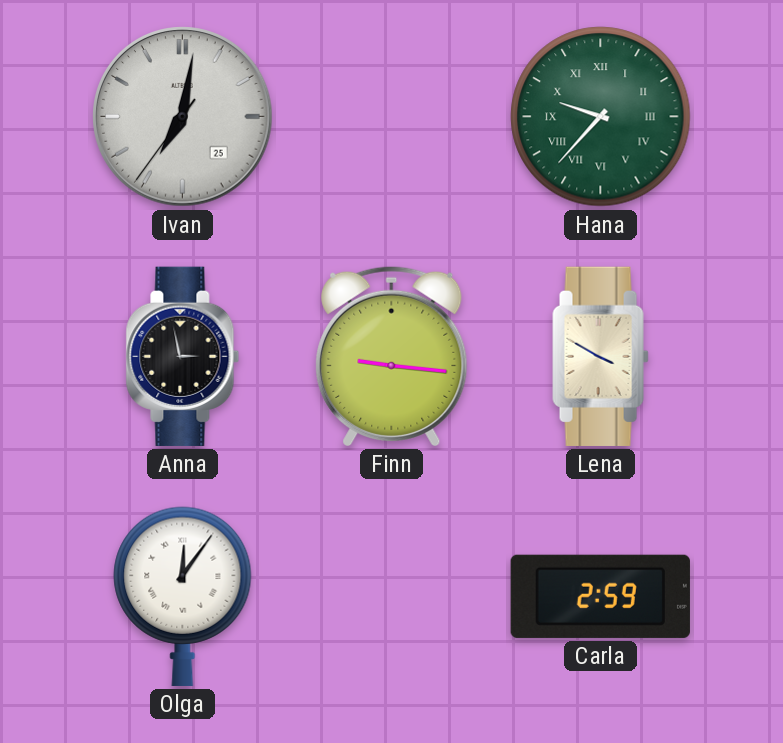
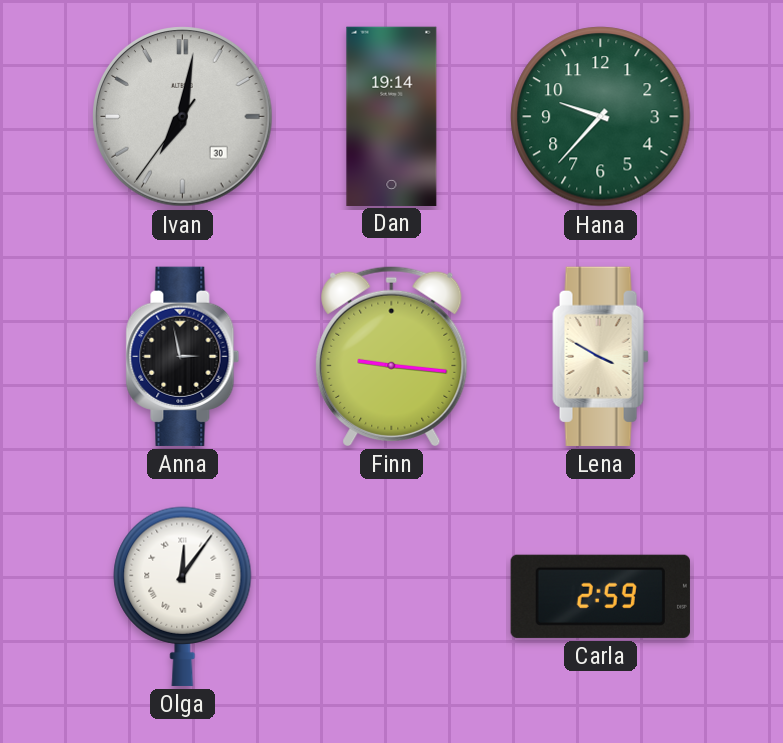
Ivan date: 25 -> 30 (183, 117)
Dan: none -> 19:14 (392, 116)
Hana numerals: Roman -> Arabic (601, 117)
